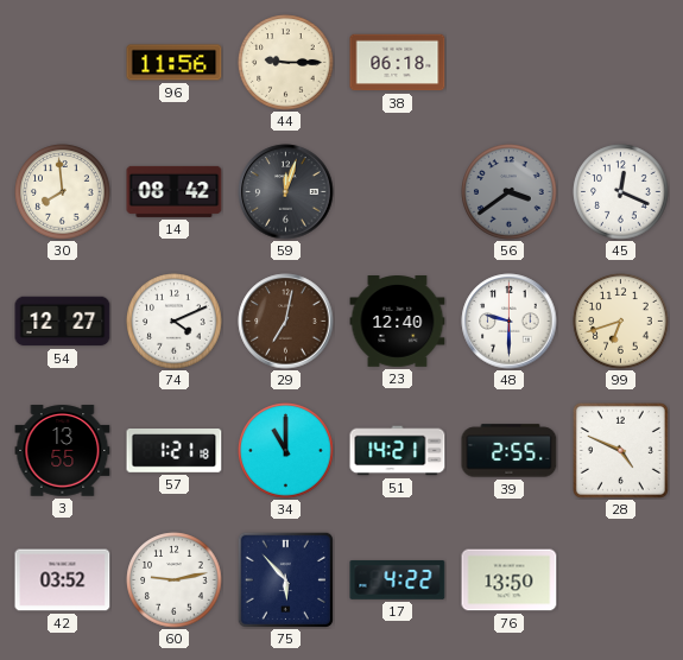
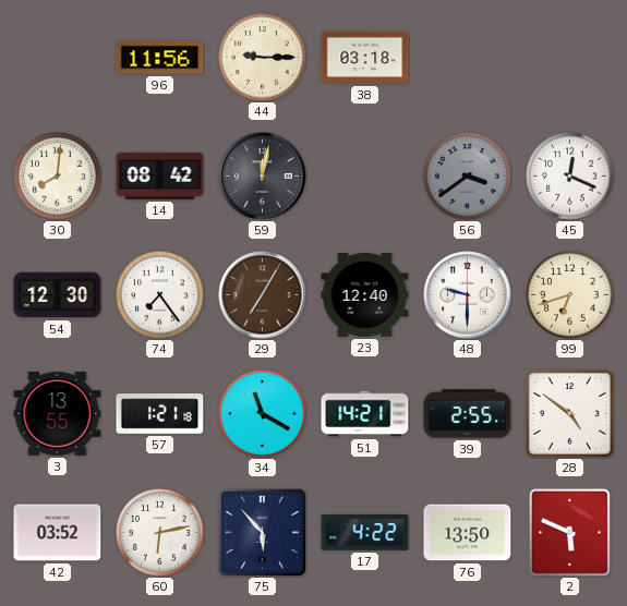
38: 06:18 -> 03:18 (365, 58)
30: 7:59 -> 8:01 (58, 177)
59: 12:03 -> 12:02 (263, 177)
54: 12:27 -> 12:30 (58, 295)
74: 4:11 -> 7:24 (160, 295)
29: 7:02 -> 7:05 (263, 295)
34: 11:00 -> 11:20 (263, 414)
28: 4:49 -> 4:51 (569, 413)
60: 9:13 -> 6:13 (160, 533)
2: none -> 5:49 (569, 532)
